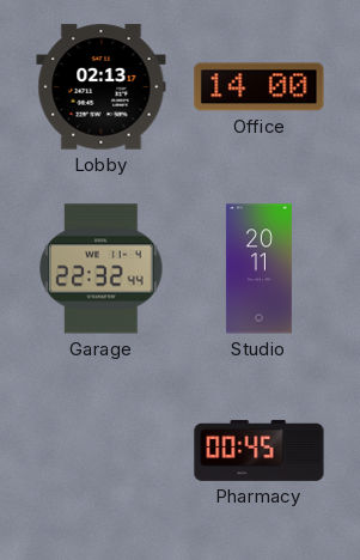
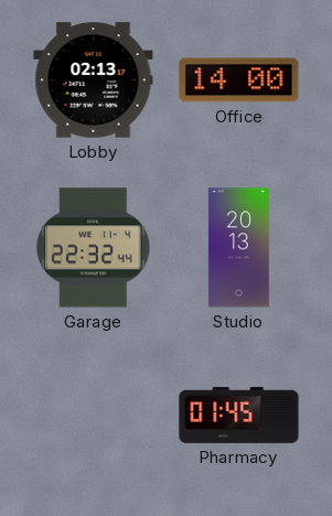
Studio: 20:11 -> 20:13 (238, 248)
Pharmacy: 00:45 -> 01:45 (239, 415)
